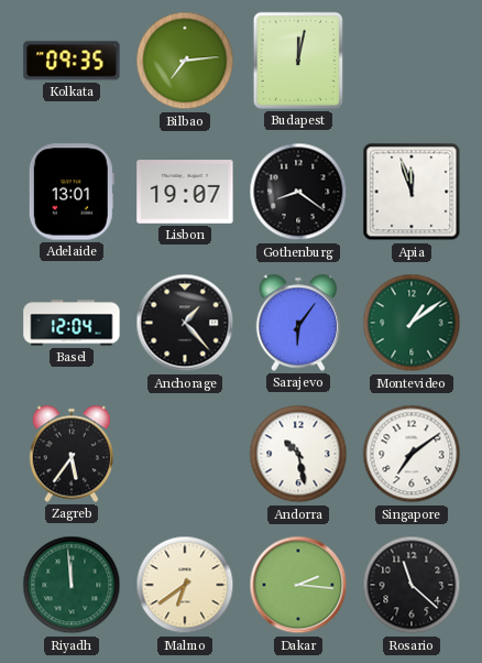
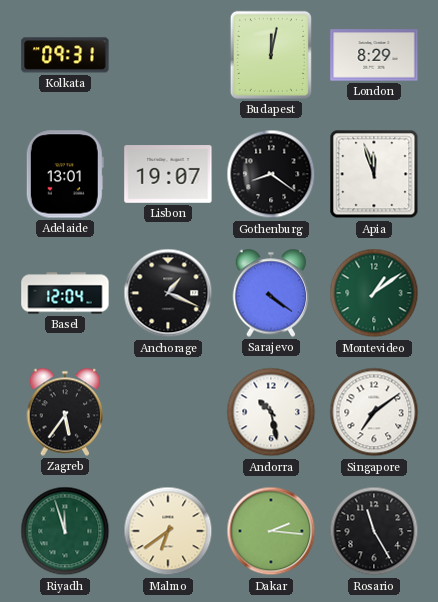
Kolkata: 09:35 -> 09:31 (65, 55)
Bilbao: 7:14 -> none (185, 61)
London: none -> 8:29 (374, 55)
Anchorage: 1:23 -> 1:19 (168, 293)
Sarajevo: 6:06 -> 4:21 (271, 293)
Riyadh: 11:59 -> 11:57 (65, 531)
Rosario: 11:22 -> 11:25 (374, 531)
